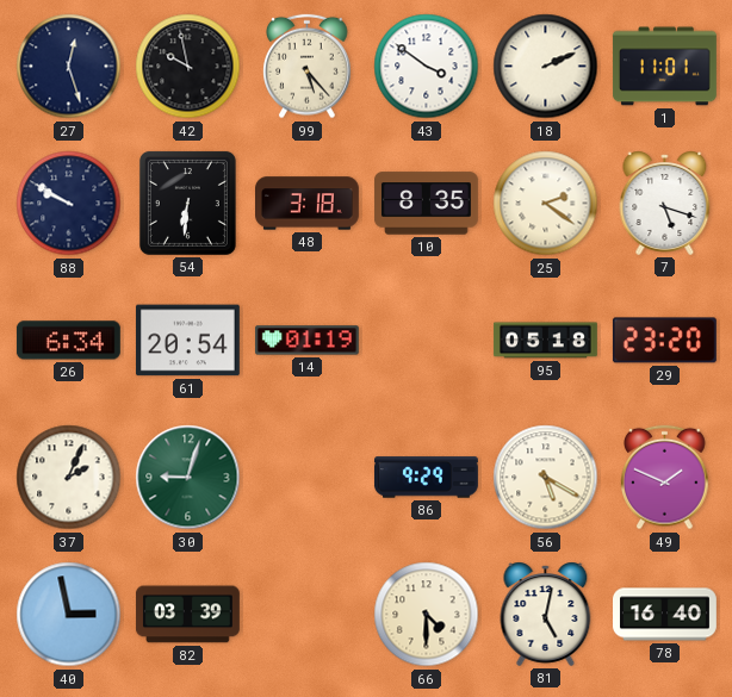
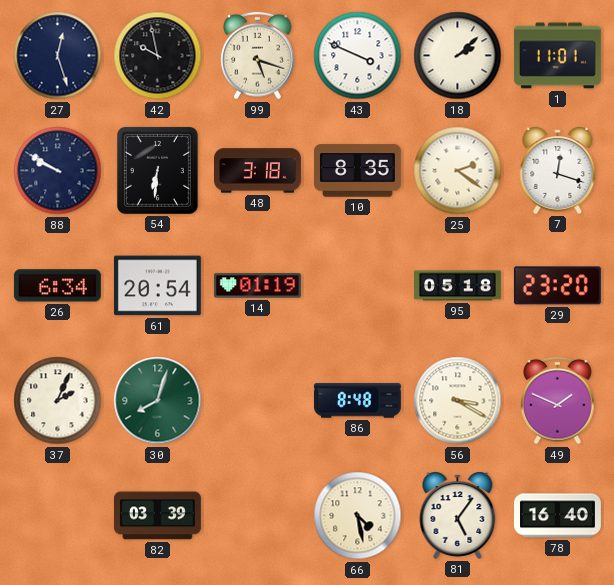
99: 5:23 -> 5:18 (258, 56)
43: 3:51 -> 3:49 (358, 56)
18: 2:11 -> 2:08 (458, 56)
7: 5:18 -> 12:18 (558, 170)
30: 9:03 -> 8:03 (158, 401)
86: 9:29 -> 8:48 (357, 401)
56: 5:20 -> 3:20 (458, 401)
40: 2:58 -> none (69, 615)
66: 4:30 -> 4:28 (358, 516)
81: 5:02 -> 5:06 (458, 515)
